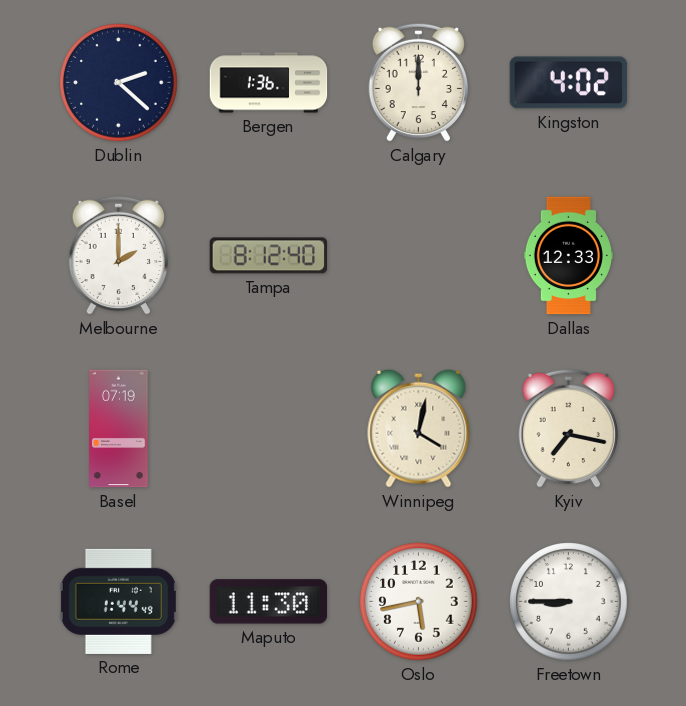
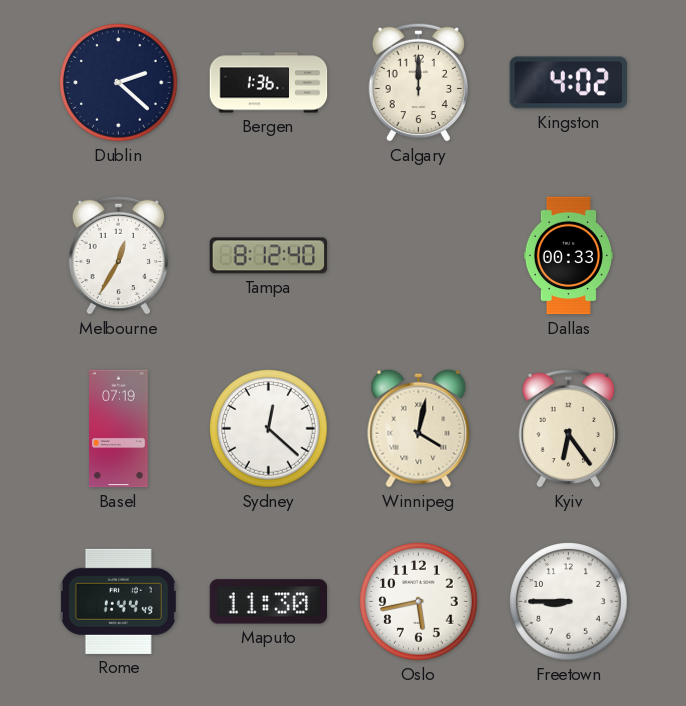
Melbourne: 2:00 -> 12:35 (119, 255)
Dallas: 12:33 -> 00:33 (568, 256)
Sydney: none -> 12:22 (269, 429)
Kyiv: 7:17 -> 6:24 (569, 428)
